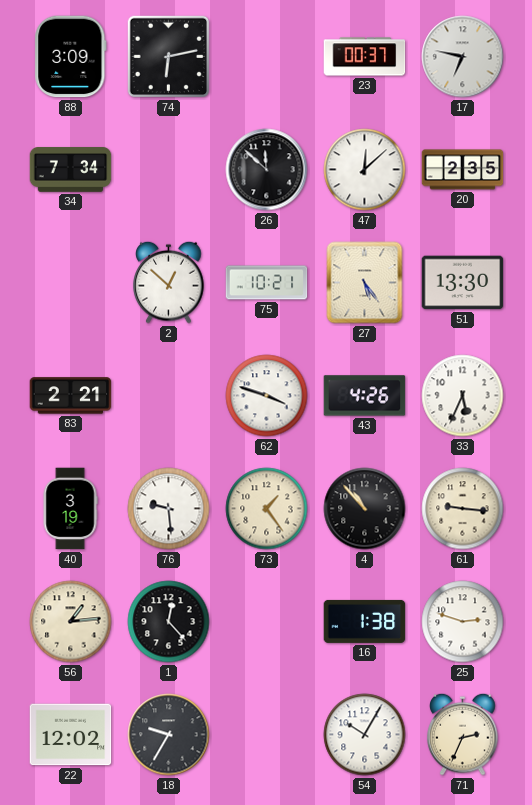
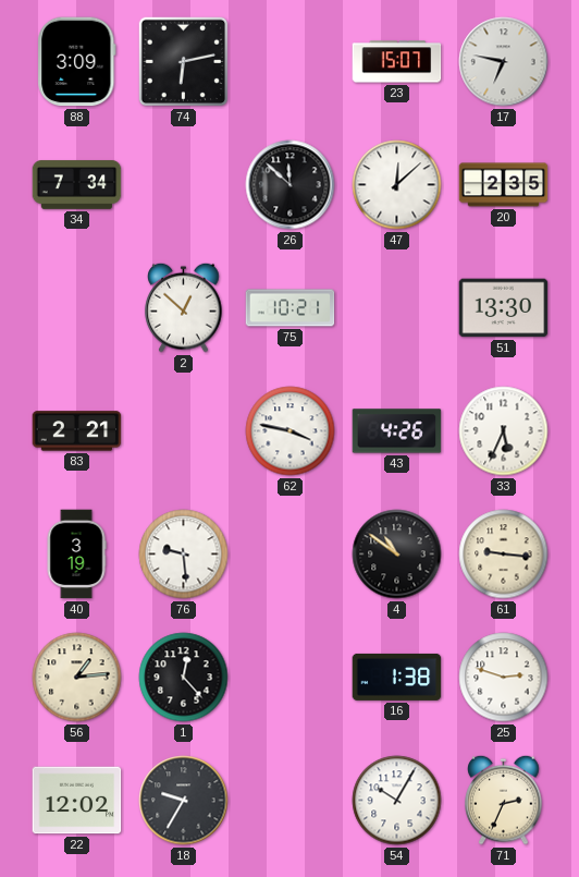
23: 00:37 -> 15:07 (397, 62)
27: 5:24 -> none (365, 283)
62: 3:48 -> 3:47 (291, 431)
73: 1:24 -> none (267, 509)
4: 10:53 -> 10:51 (397, 555)
